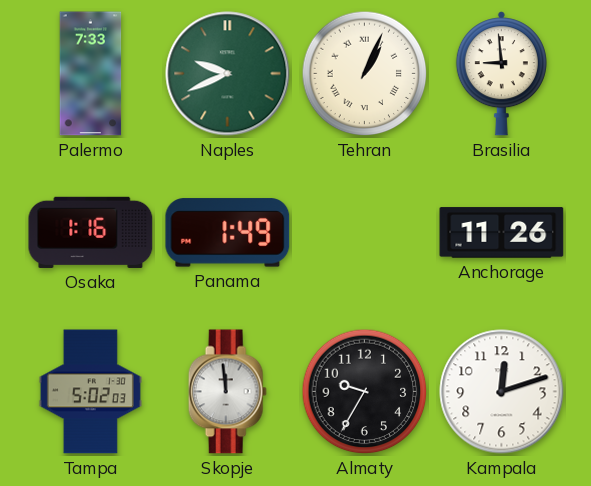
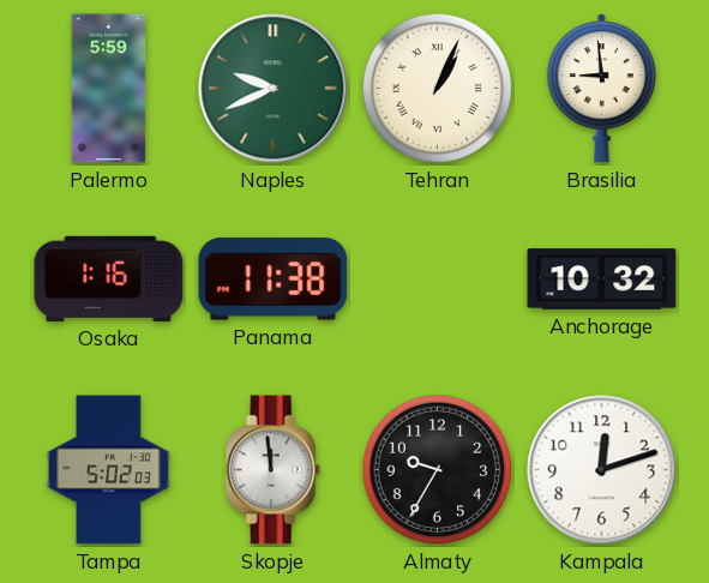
Palermo: 7:33 -> 5:59 (109, 89)
Panama: 1:49 -> 11:38 (274, 280)
Anchorage: 11:26 -> 10:32 (602, 280)
